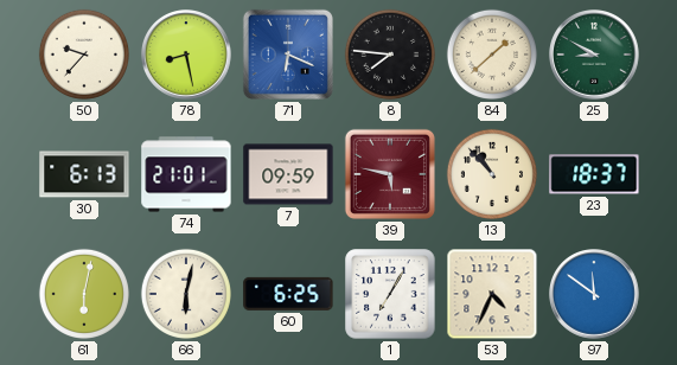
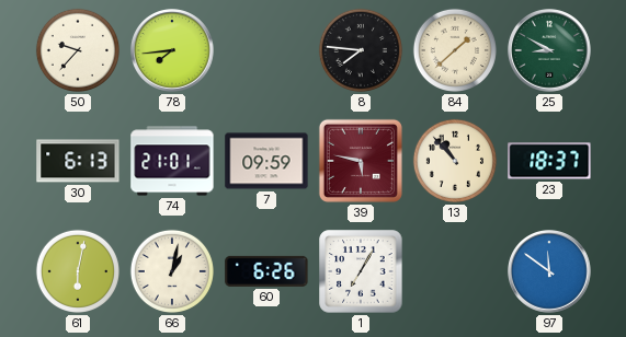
78: 8:28 -> 7:44 (173, 51)
71: 6:19 -> none (288, 55)
66: 6:02 -> 1:02 (172, 271)
60: 6:25 -> 6:26 (266, 271)
53: 4:34 -> none (492, 294)
